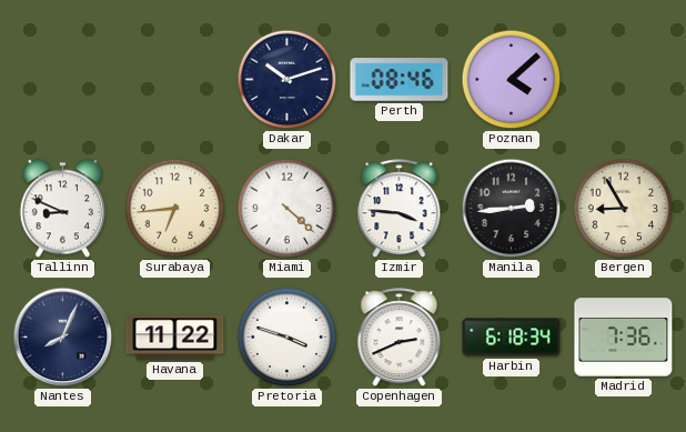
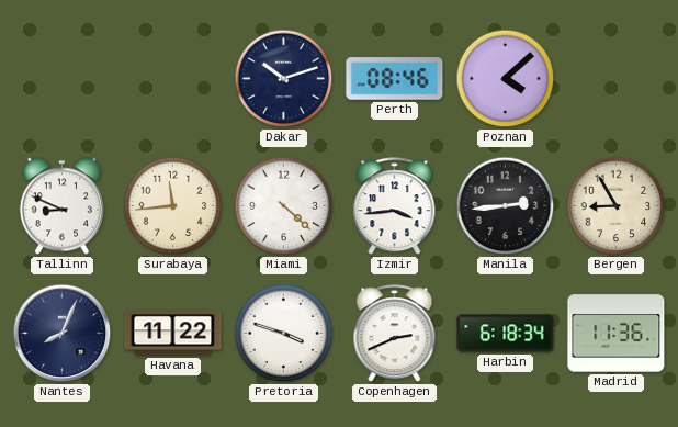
Surabaya: 6:44 -> 11:44 (173, 206)
Izmir: 3:46 -> 3:44 (395, 206)
Madrid: 7:36 -> 11:36 (617, 334)
